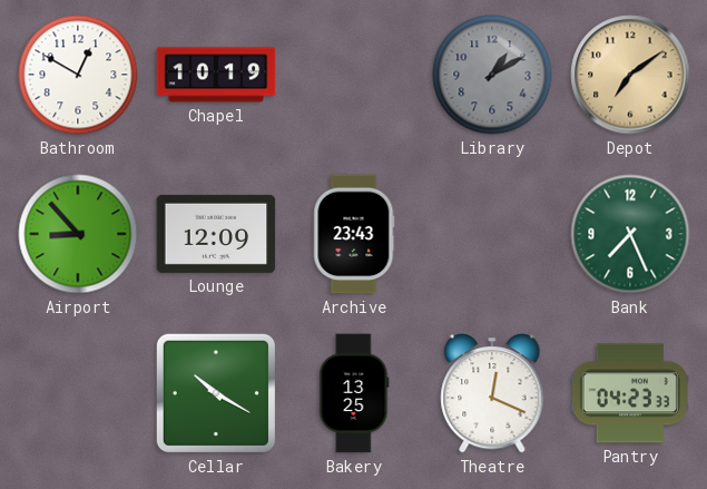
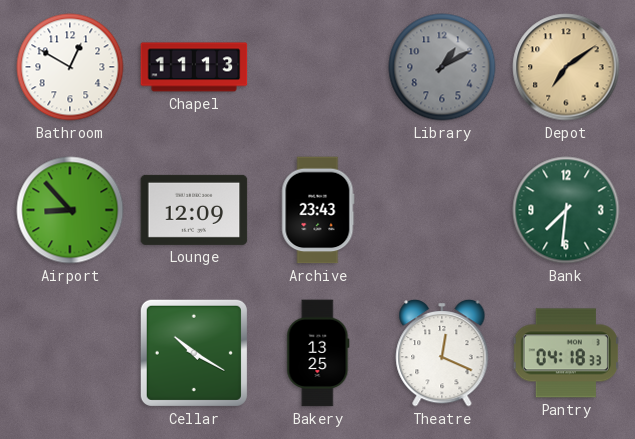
Chapel: 10:19 -> 11:13 (194, 67)
Bank: 7:26 -> 7:31 (566, 210)
Pantry: 04:23 -> 04:18 (566, 353)
